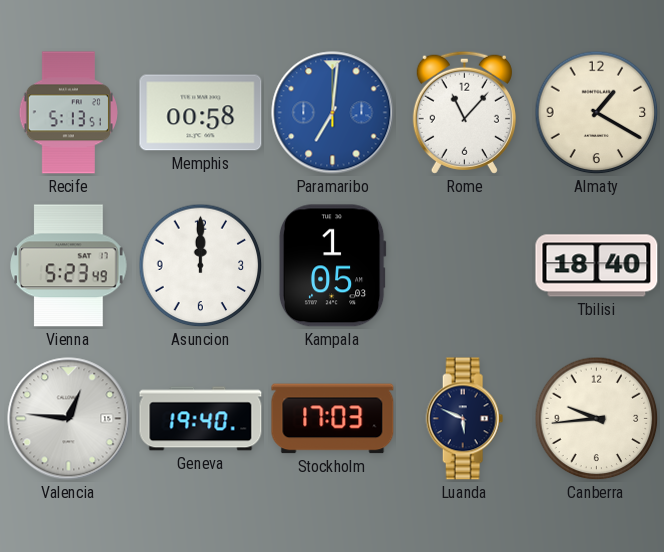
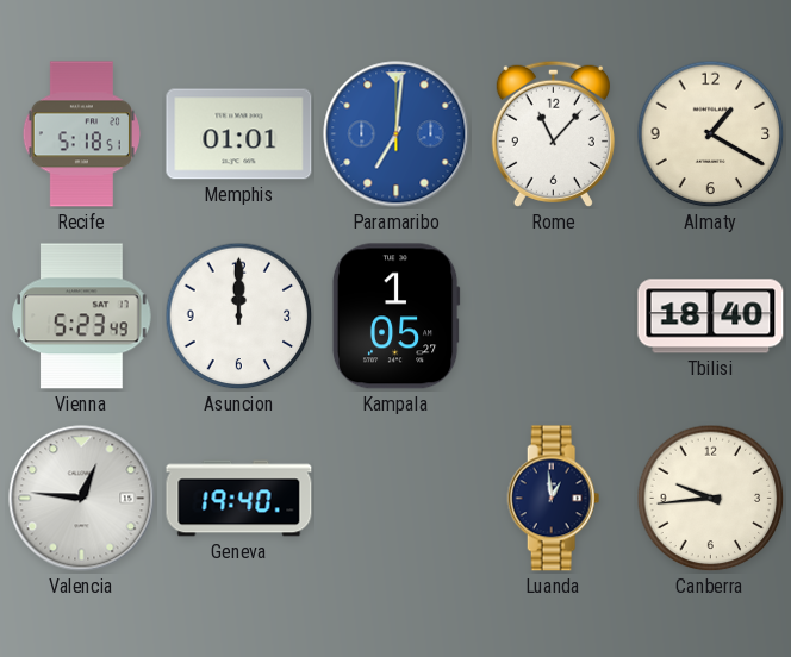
Recife: 5:13 -> 5:18 (81, 134)
Memphis: 00:58 -> 01:01 (239, 134)
Kampala: 1:05:03 -> 1:05:27 (395, 317)
Stockholm: 17:03 -> none (333, 419)
Luanda: 5:49 -> 12:59 (554, 499)
